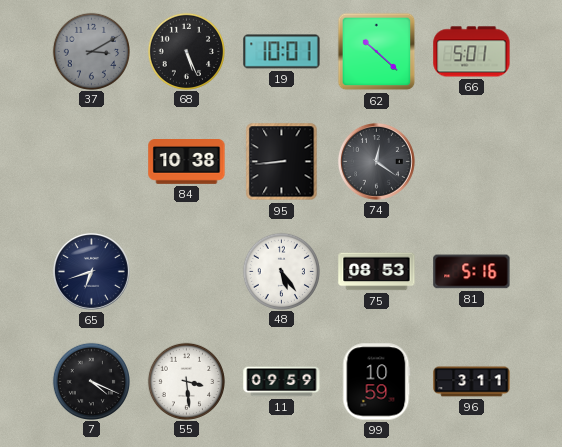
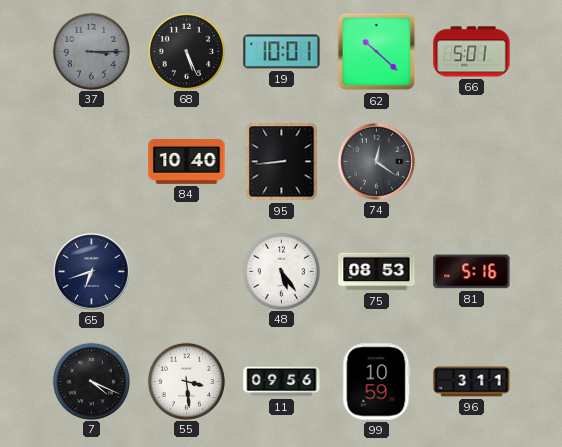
37: 3:10 -> 3:15 (91, 51)
84: 10:38 -> 10:40 (187, 162)
11: 09:59 -> 09:56 (282, 382)
